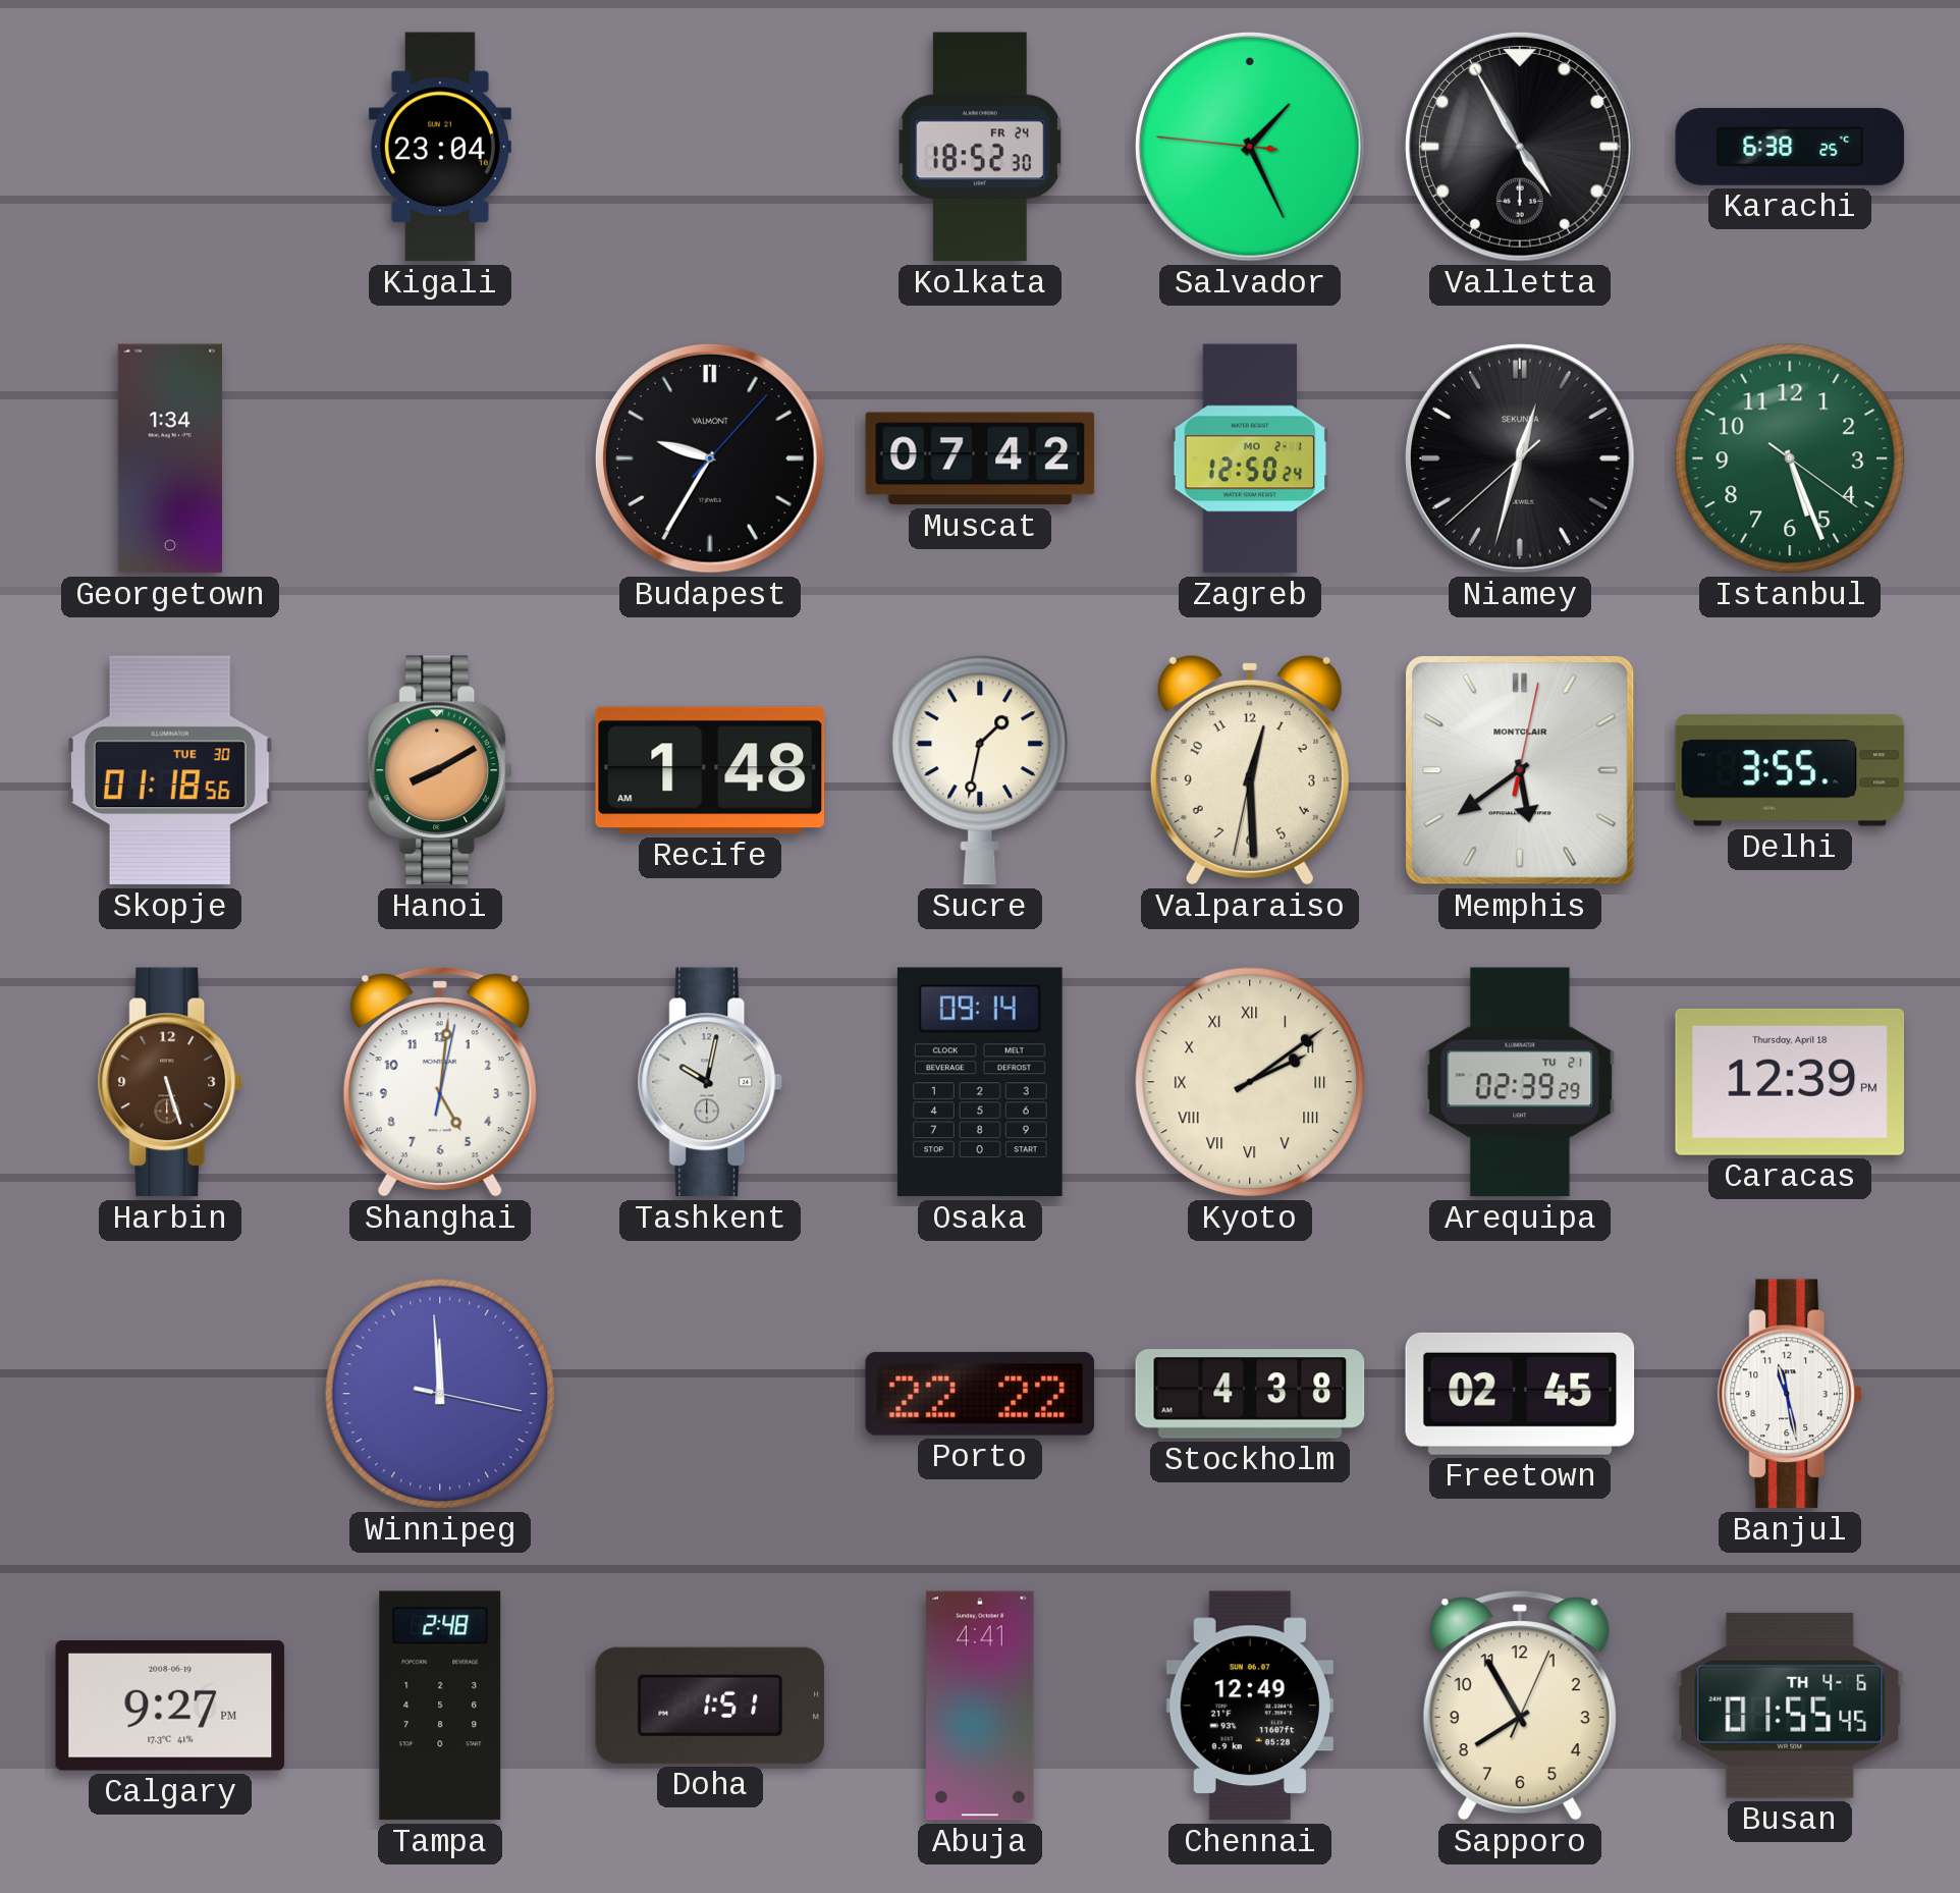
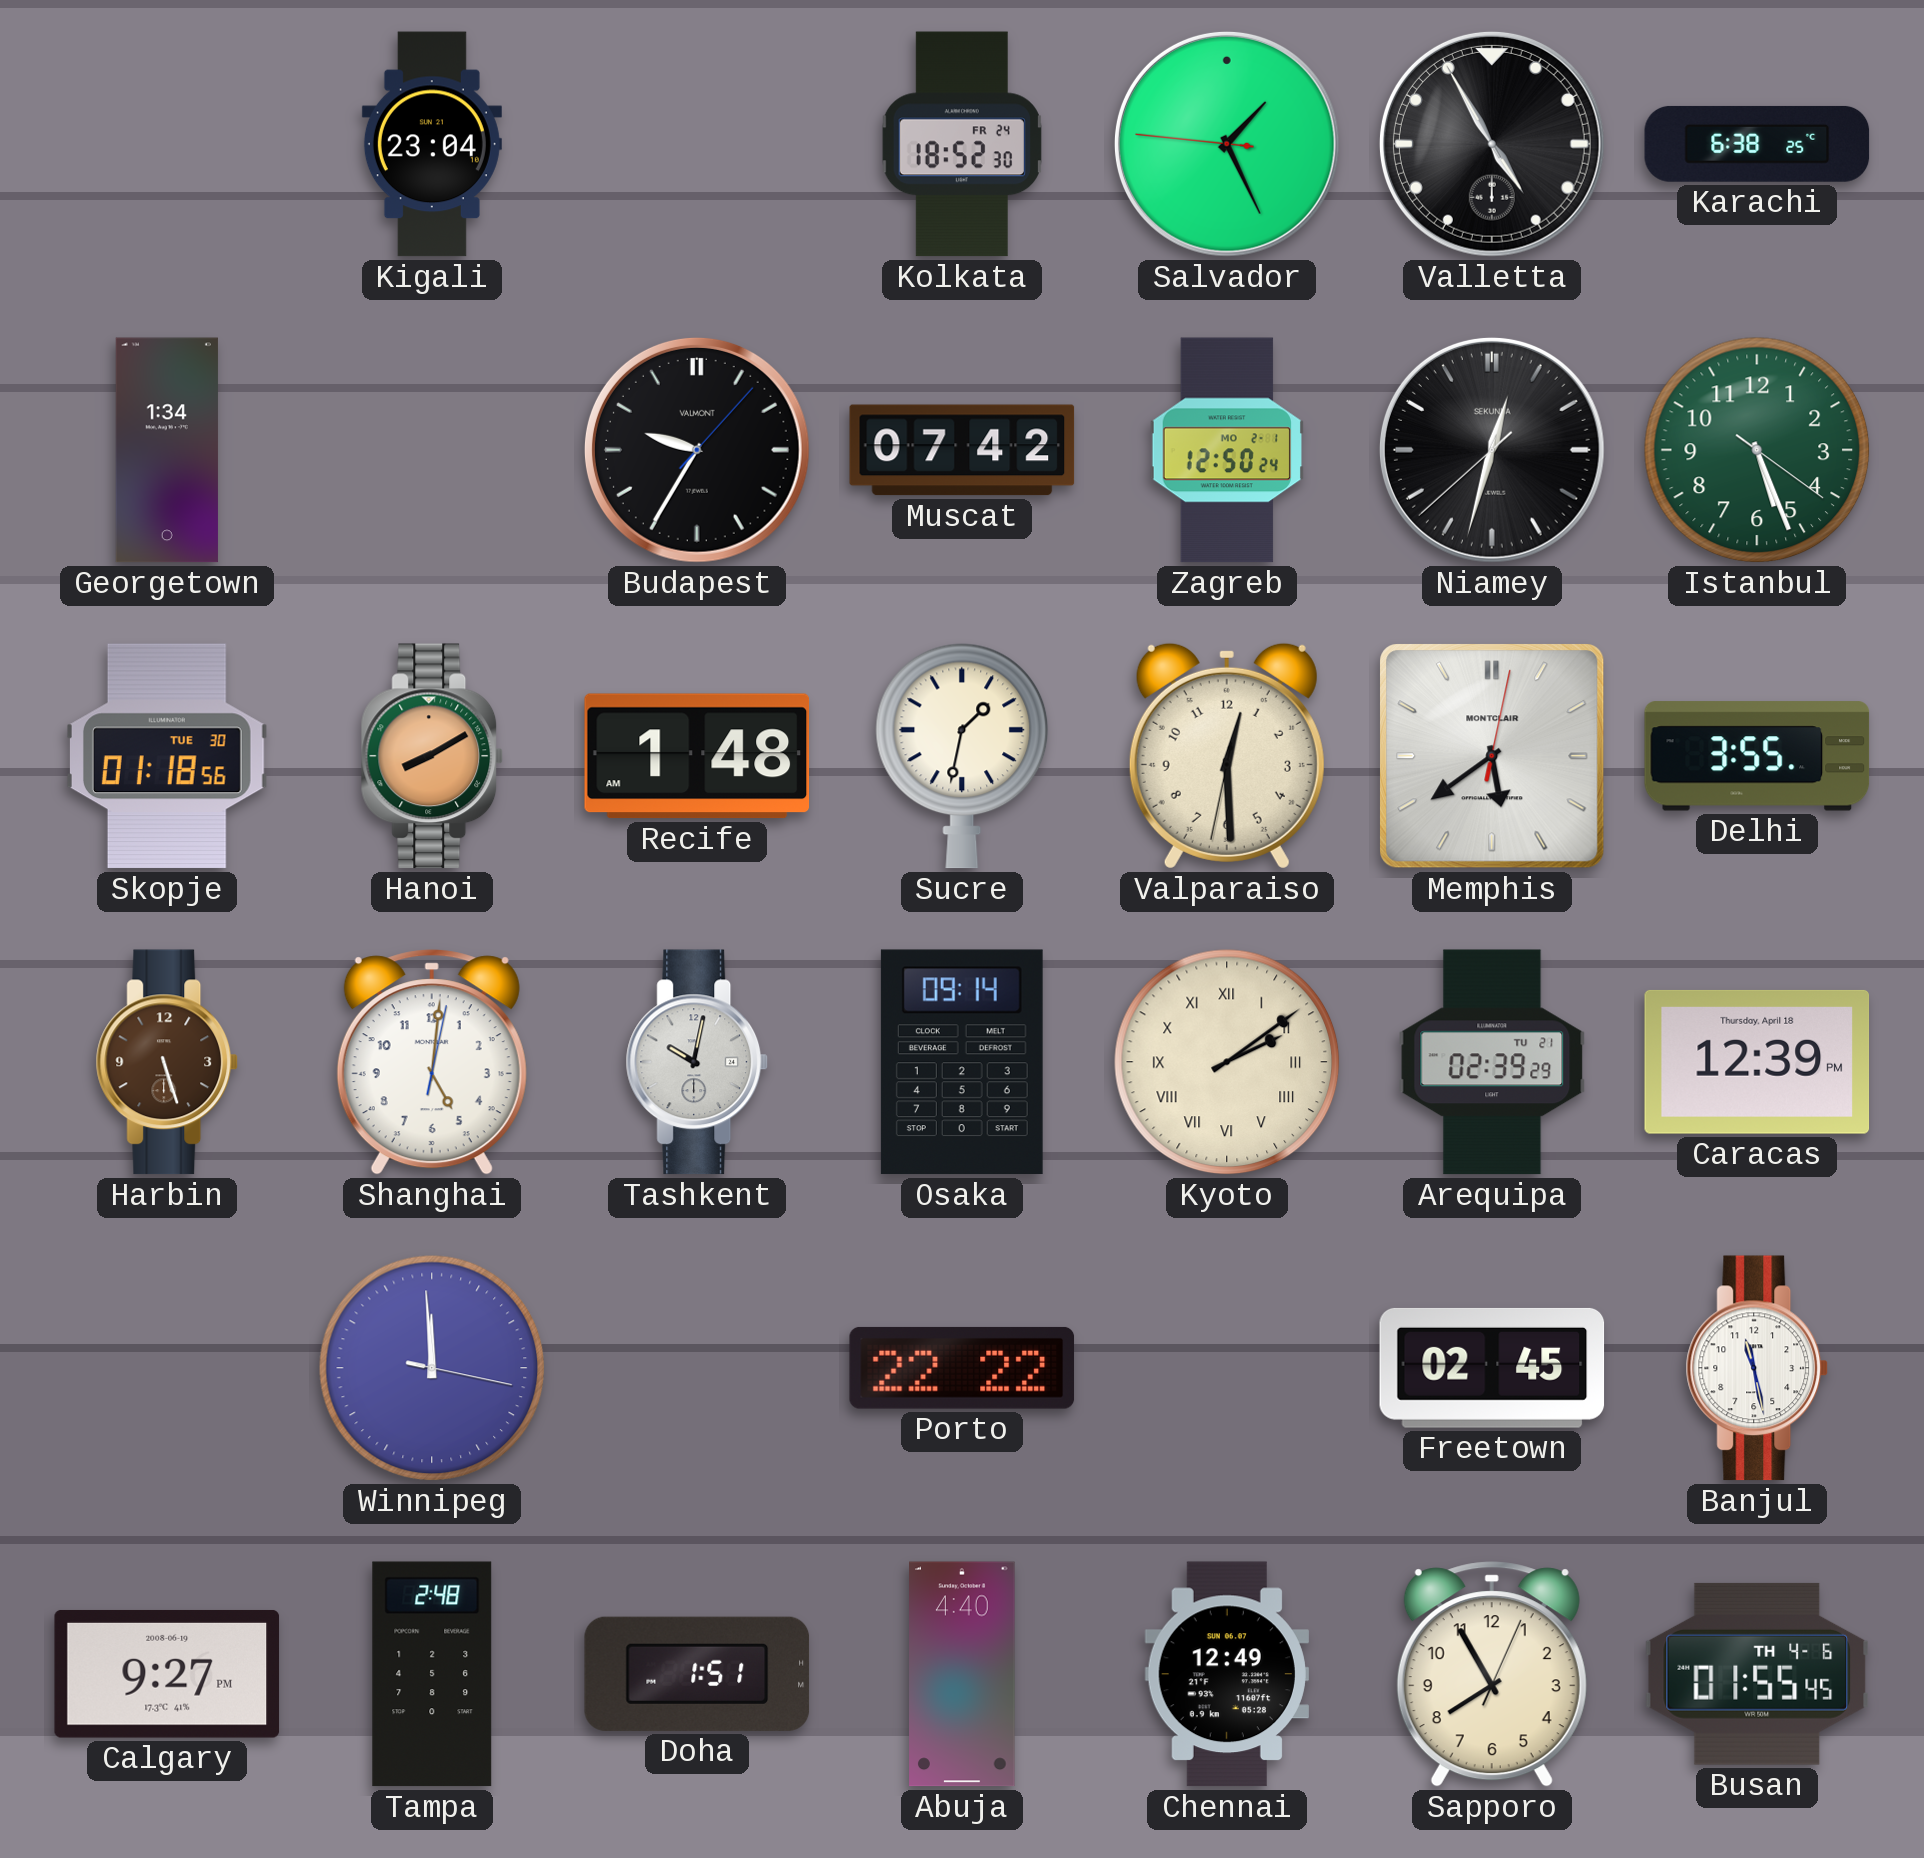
Stockholm: 4:38 -> none (1250, 1394)
Abuja: 4:41 -> 4:40 (962, 1674)
